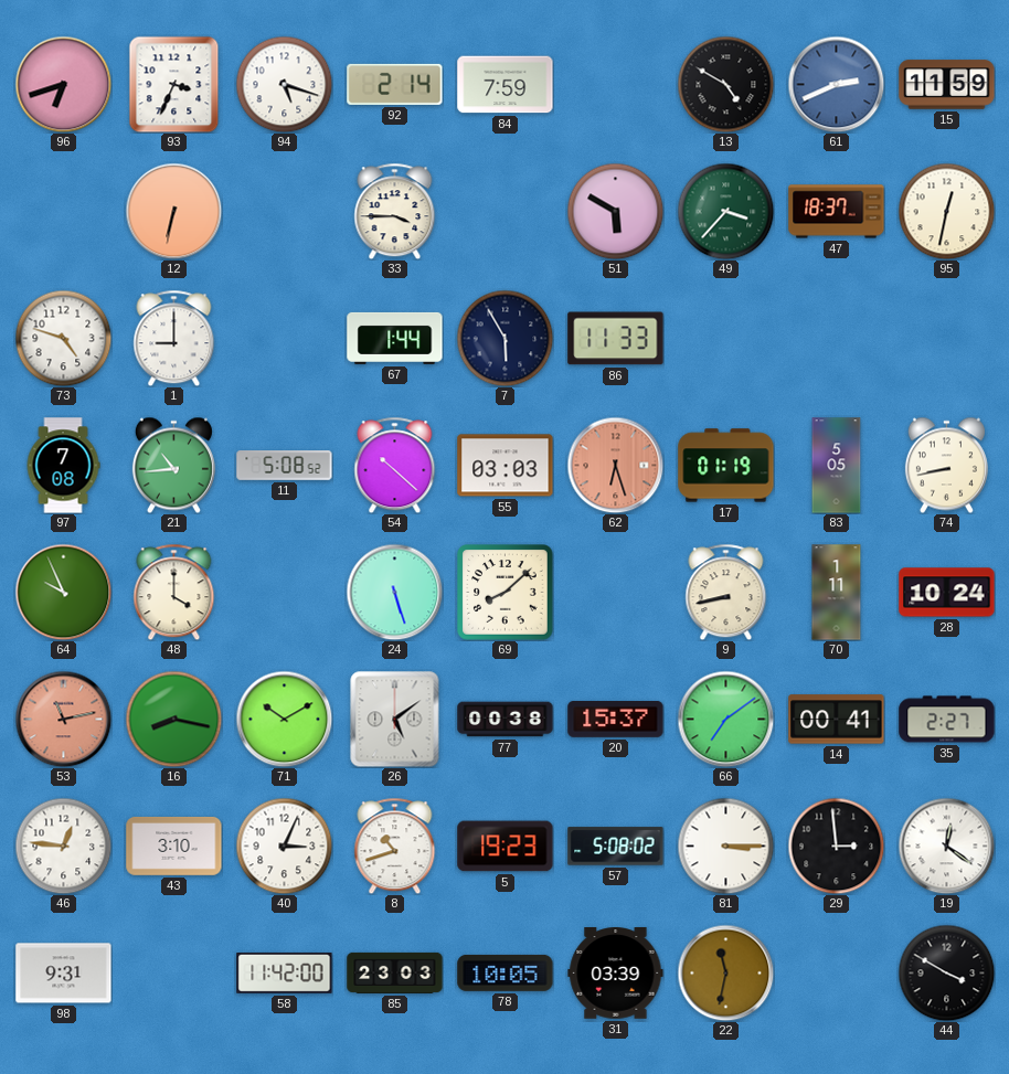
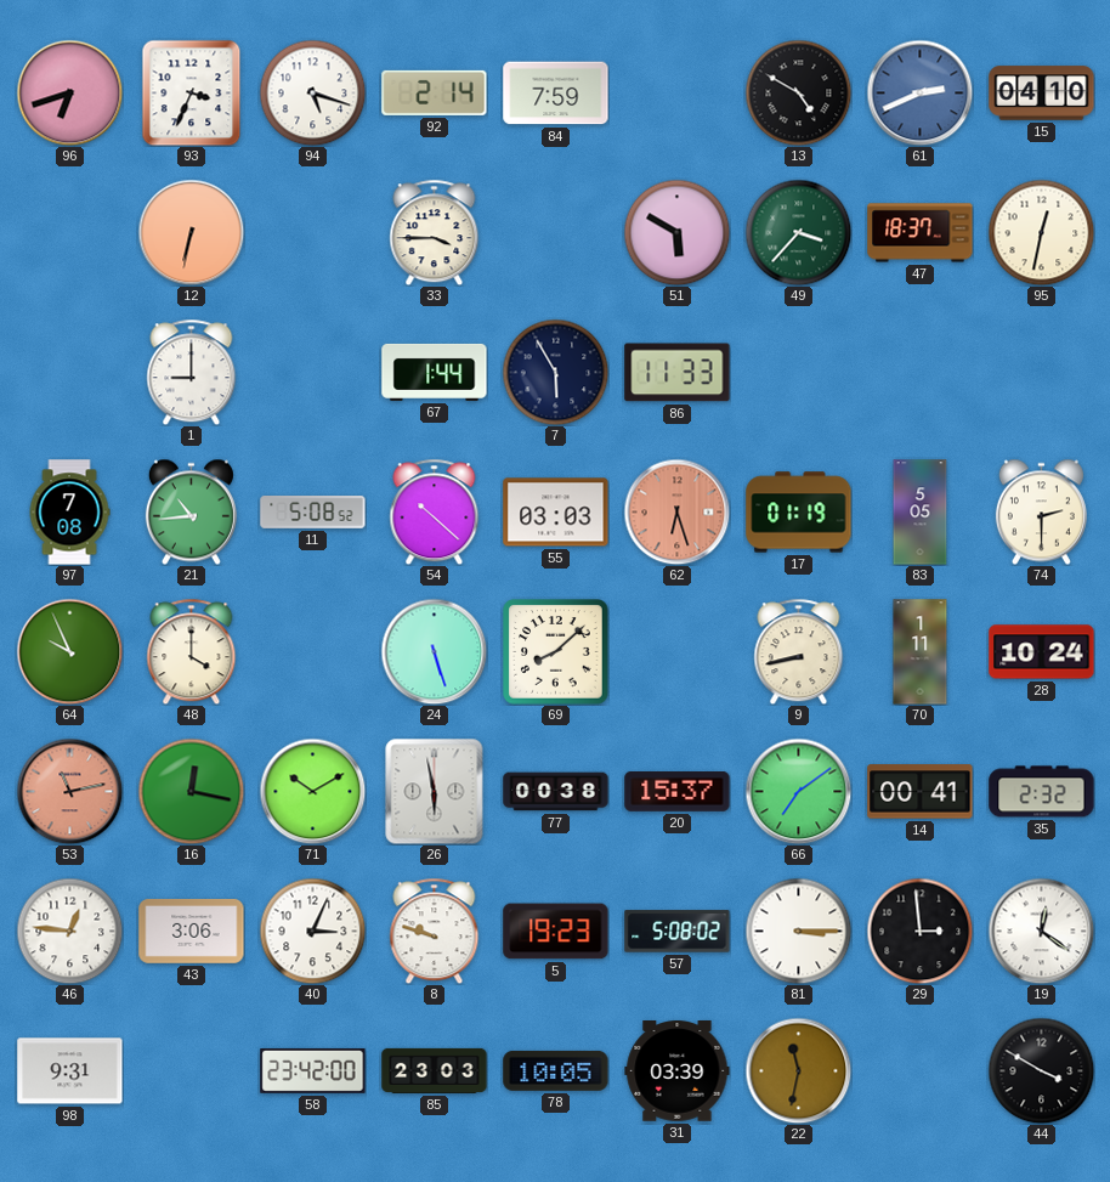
15: 11:59 -> 04:10 (1042, 94)
73: 4:48 -> none (63, 338)
74: 8:43 -> 2:30 (1041, 511)
16: 8:17 -> 12:17 (191, 791)
26: 5:09 -> 5:58 (435, 791)
35: 2:27 -> 2:32 (1042, 792)
43: 3:10 -> 3:06 (192, 931)
8: 10:42 -> 9:48 (435, 931)
58: 11:42 -> 23:42 (313, 1070)
